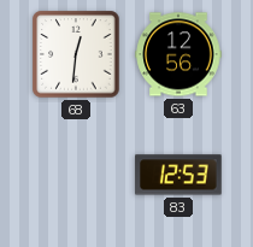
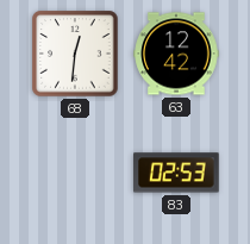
63: 12:56 -> 12:42 (176, 54)
83: 12:53 -> 02:53 (176, 173)
